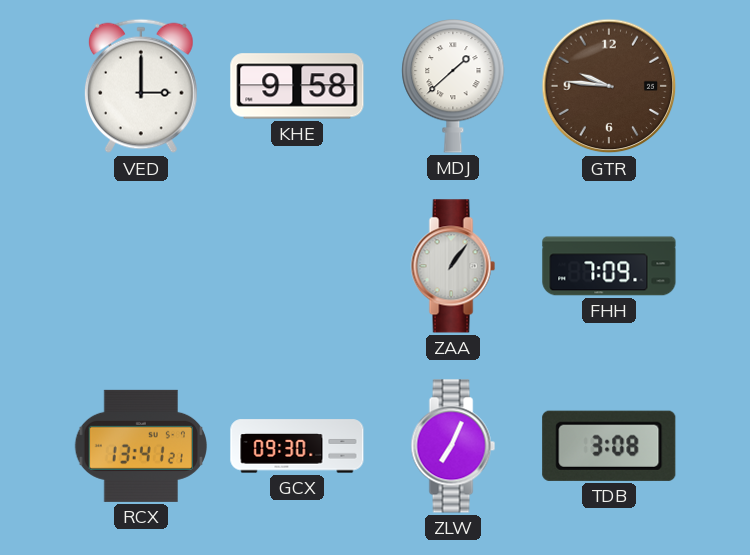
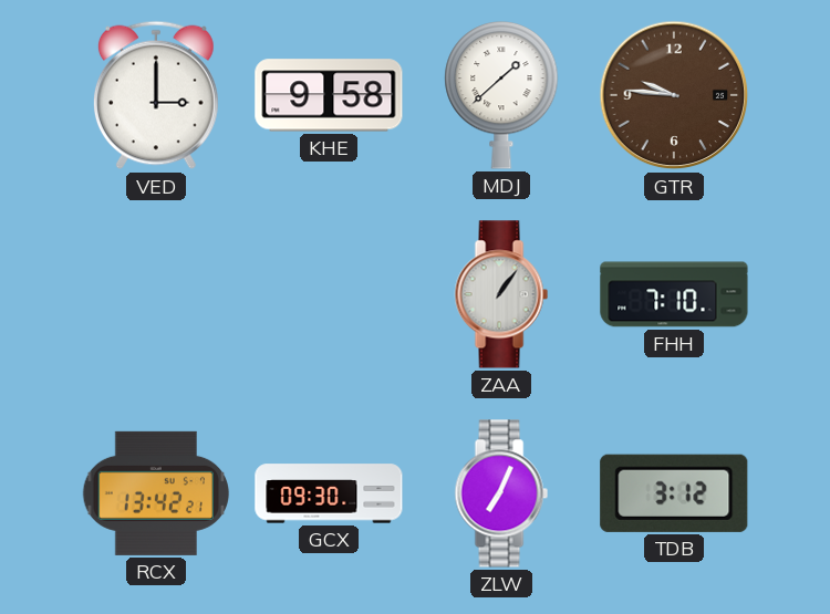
FHH: 7:09 -> 7:10 (674, 294)
RCX: 13:41 -> 13:42 (155, 493)
TDB: 3:08 -> 3:12 (674, 493)
